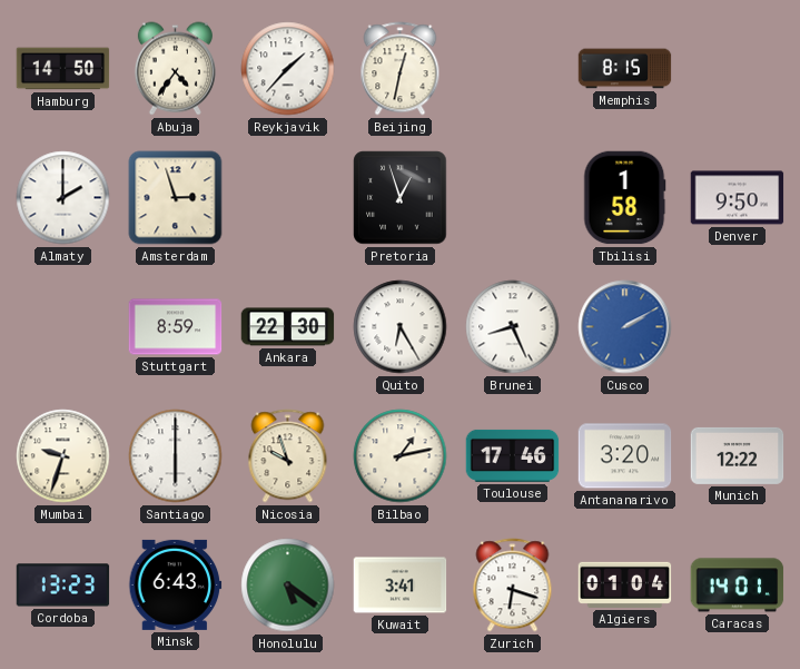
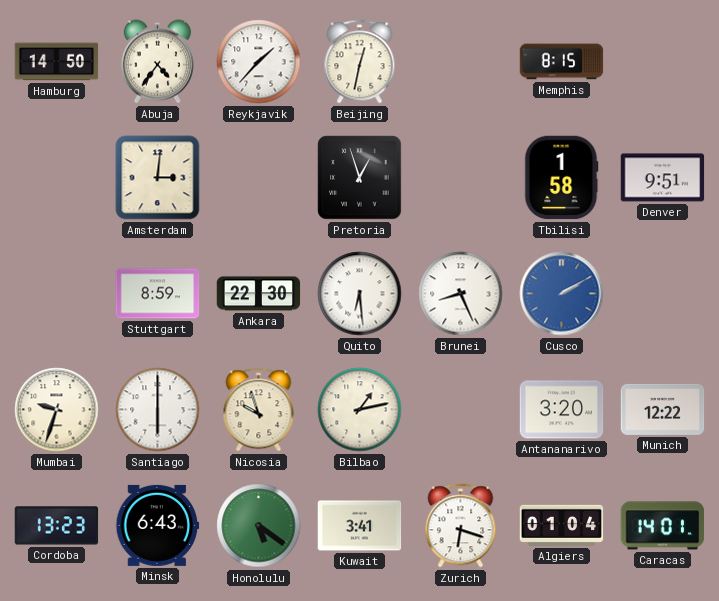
Almaty: 2:00 -> none (63, 198)
Amsterdam: 2:57 -> 3:01 (158, 178)
Denver: 9:50 -> 9:51 (663, 178)
Quito: 6:25 -> 6:29 (360, 294)
Toulouse: 17:46 -> none (513, 455)
